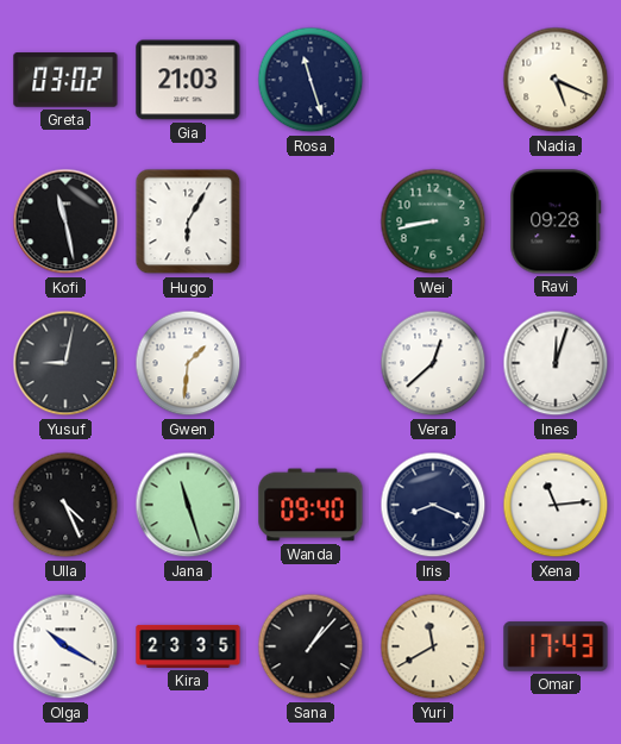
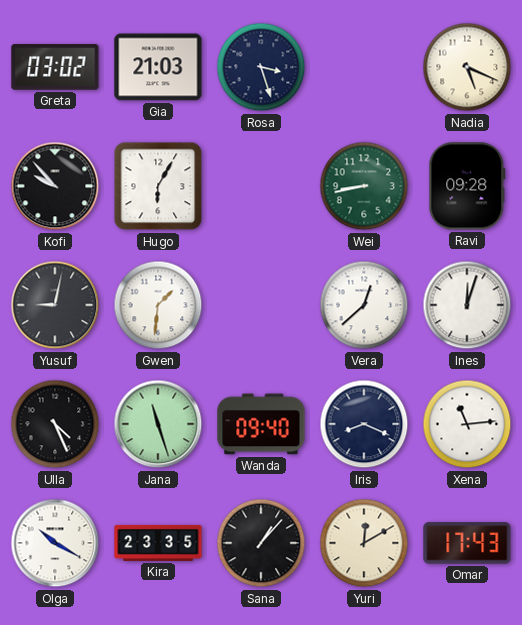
Rosa: 11:27 -> 3:27 (261, 67)
Kofi: 11:28 -> 9:53 (55, 186)
Yuri: 11:40 -> 12:10 (364, 543)
